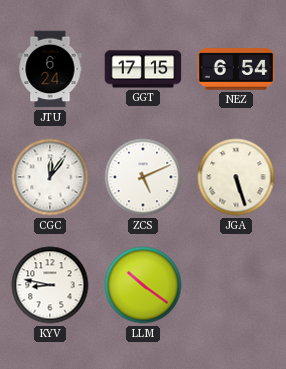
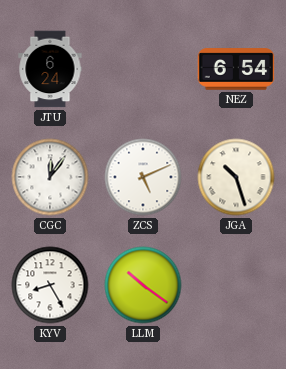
GGT: 17:15 -> none (143, 69)
JGA: 5:27 -> 10:27 (236, 177)
KYV: 8:47 -> 8:25 (50, 285)
